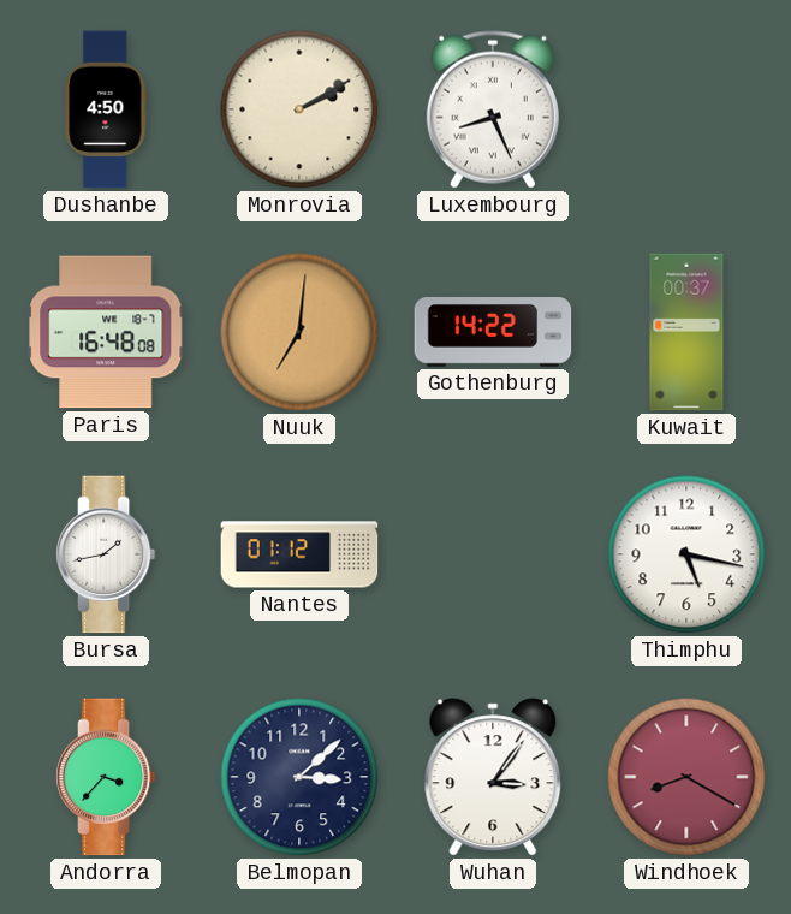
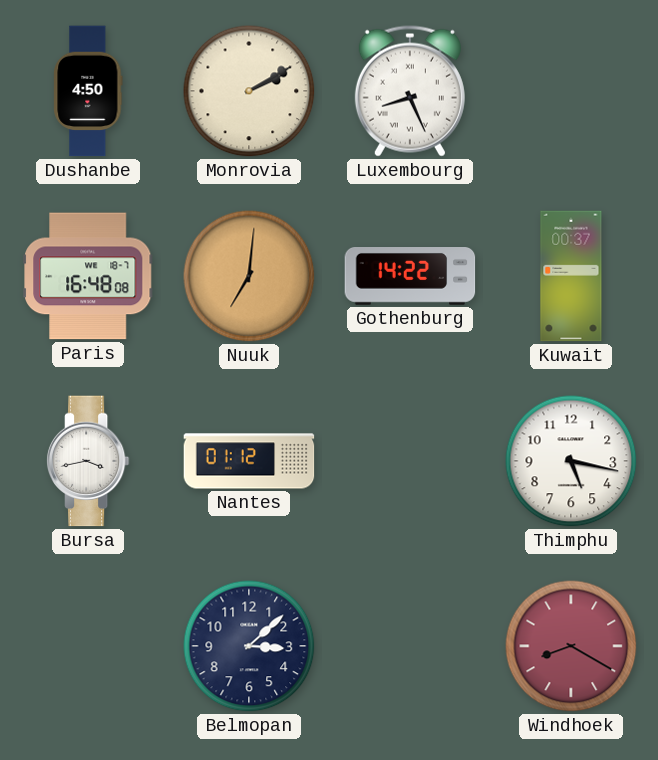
Bursa: 1:43 -> 3:43 (88, 461)
Andorra: 3:37 -> none (106, 777)
Wuhan: 3:06 -> none (493, 777)
